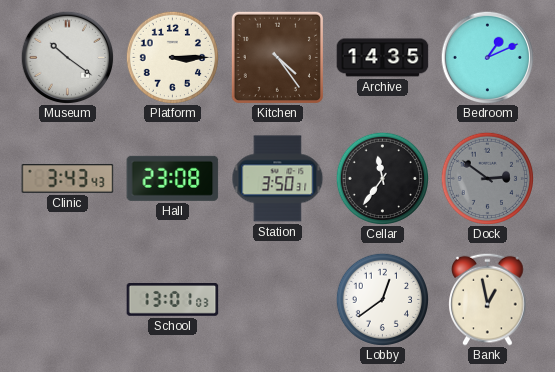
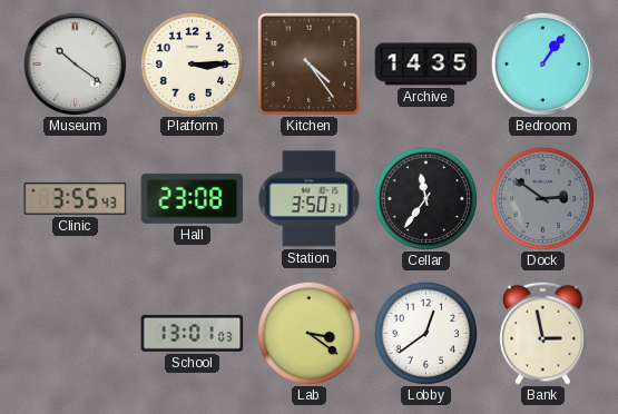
Bedroom: 1:11 -> 1:06 (542, 63)
Clinic: 3:43 -> 3:55 (76, 199)
Lab: none -> 3:21 (308, 333)
Bank: 12:58 -> 2:58 (543, 333)
